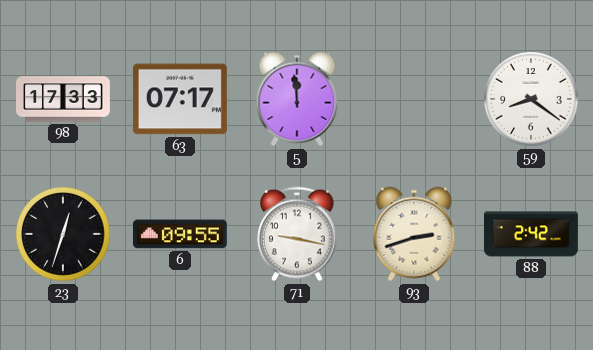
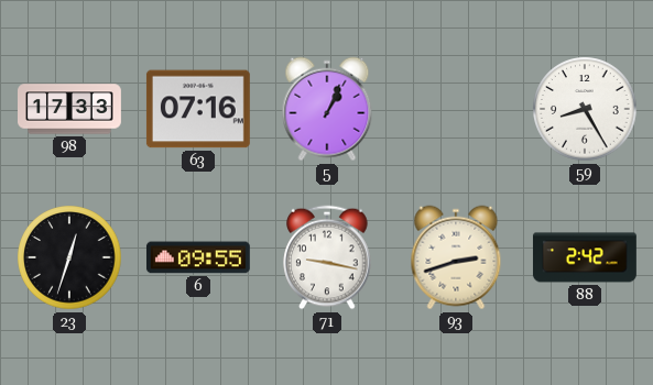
63: 07:17 -> 07:16 (198, 109)
5: 11:59 -> 1:04 (327, 109)
59: 8:21 -> 8:25 (585, 109)
